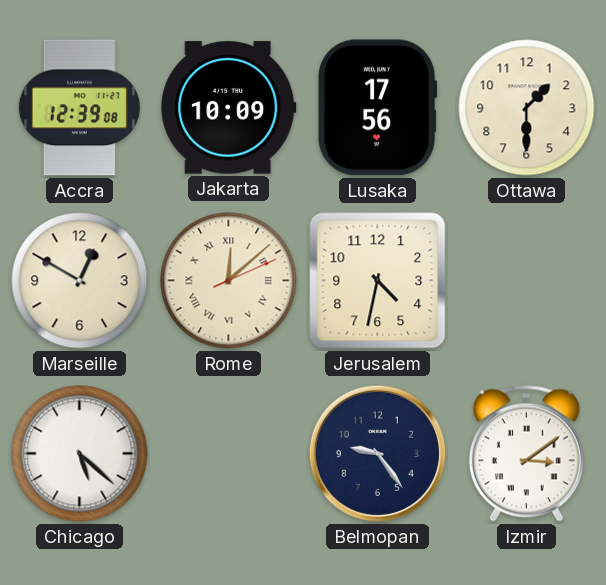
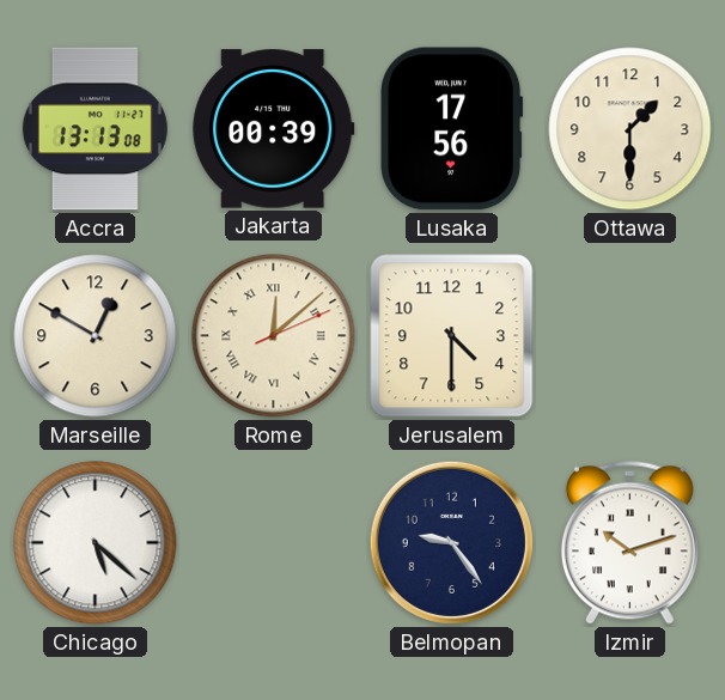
Accra: 12:39 -> 13:13 (95, 129)
Jakarta: 10:09 -> 00:39 (274, 129)
Jerusalem: 4:32 -> 4:30 (452, 336)
Izmir: 3:09 -> 10:12 (629, 542)
